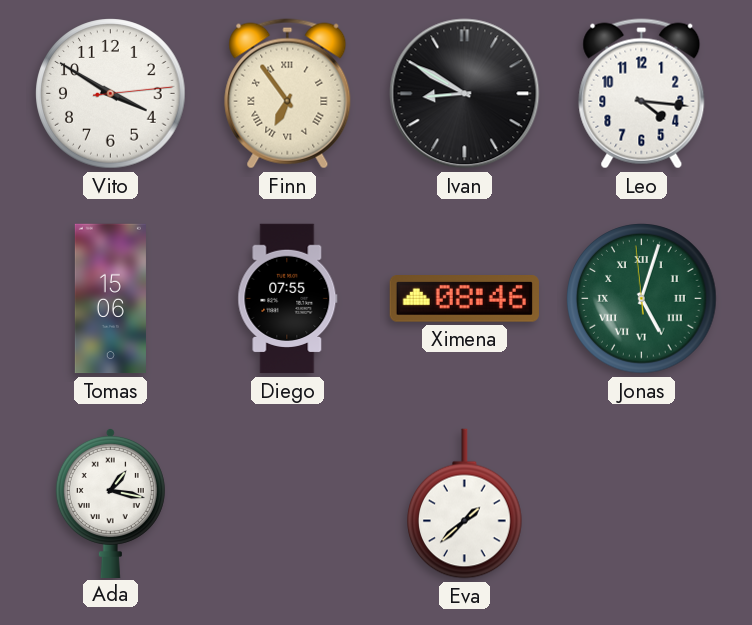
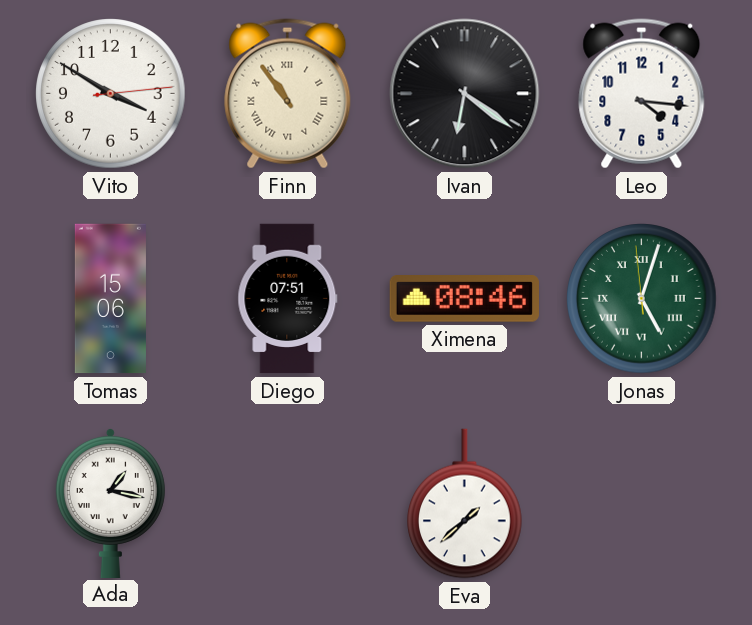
Finn: 6:54 -> 10:54 (288, 94)
Ivan: 8:50 -> 6:21 (465, 94)
Diego: 07:55 -> 07:51 (288, 299)
